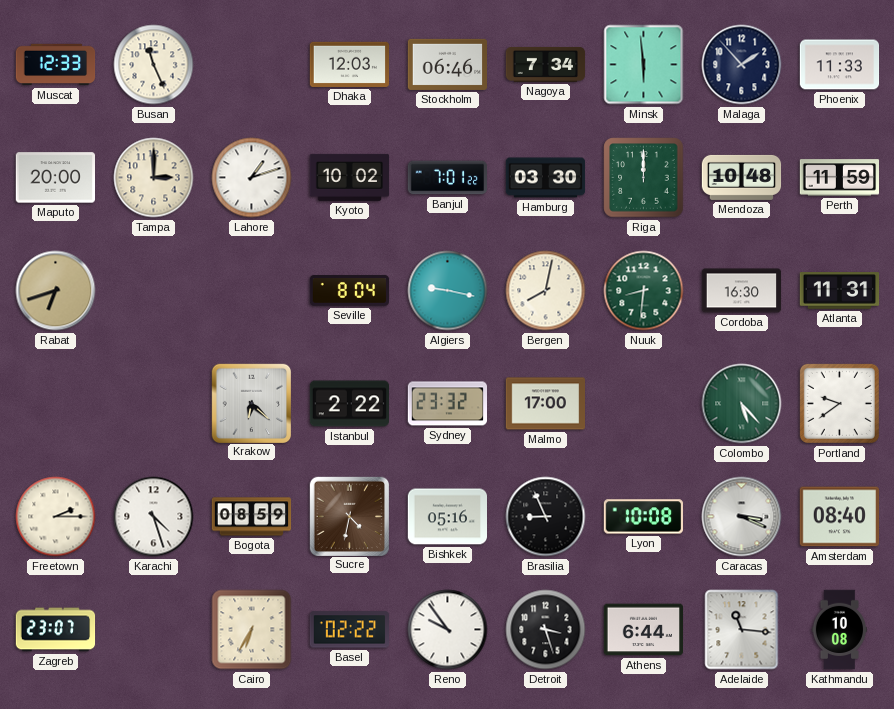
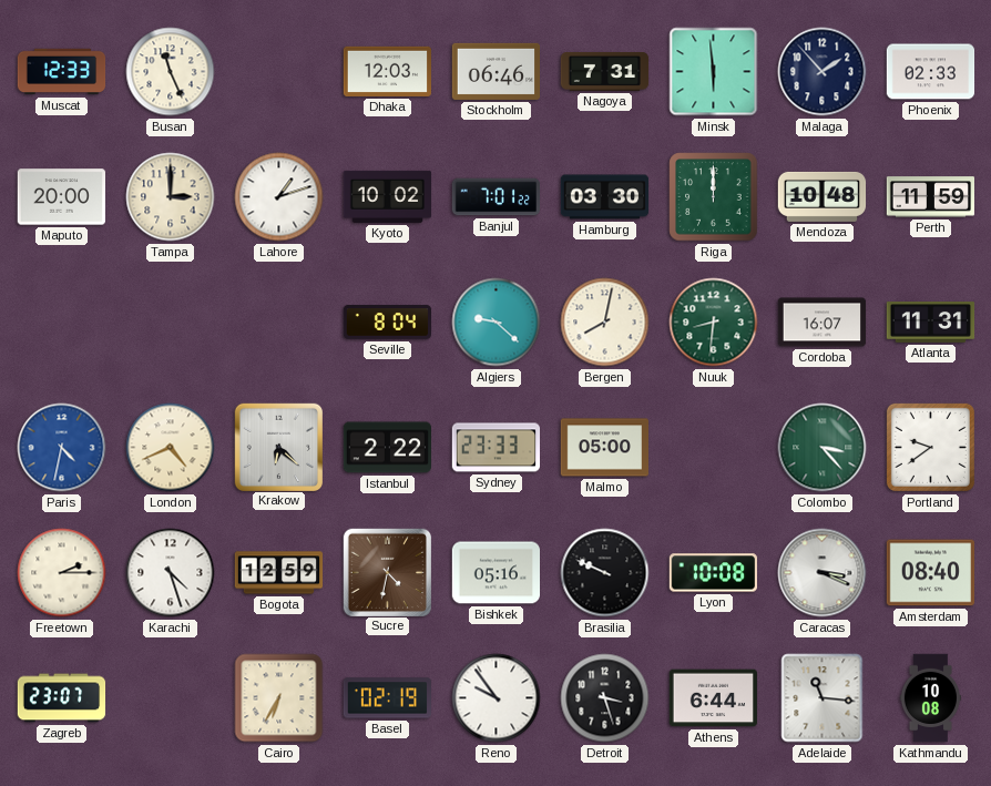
Nagoya: 7:34 -> 7:31 (605, 71)
Phoenix: 11:33 -> 02:33 (931, 72)
Rabat: 6:42 -> none (56, 291)
Algiers: 9:17 -> 9:22 (497, 323)
Cordoba: 16:30 -> 16:07 (823, 323)
Paris: none -> 4:32 (62, 448)
London: none -> 4:41 (171, 448)
Sydney: 23:32 -> 23:33 (496, 448)
Malmo: 17:00 -> 05:00 (605, 448)
Colombo: 5:23 -> 3:23 (823, 448)
Bogota: 08:59 -> 12:59 (279, 573)
Brasilia: 8:56 -> 9:49 (605, 573)
Basel: 02:22 -> 02:19 (387, 698)
